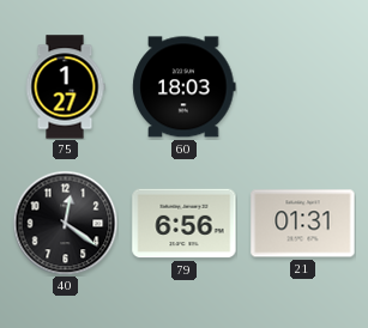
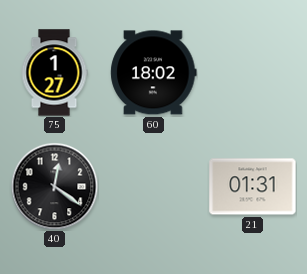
60: 18:03 -> 18:02 (154, 73)
79: 6:56 -> none (185, 224)
